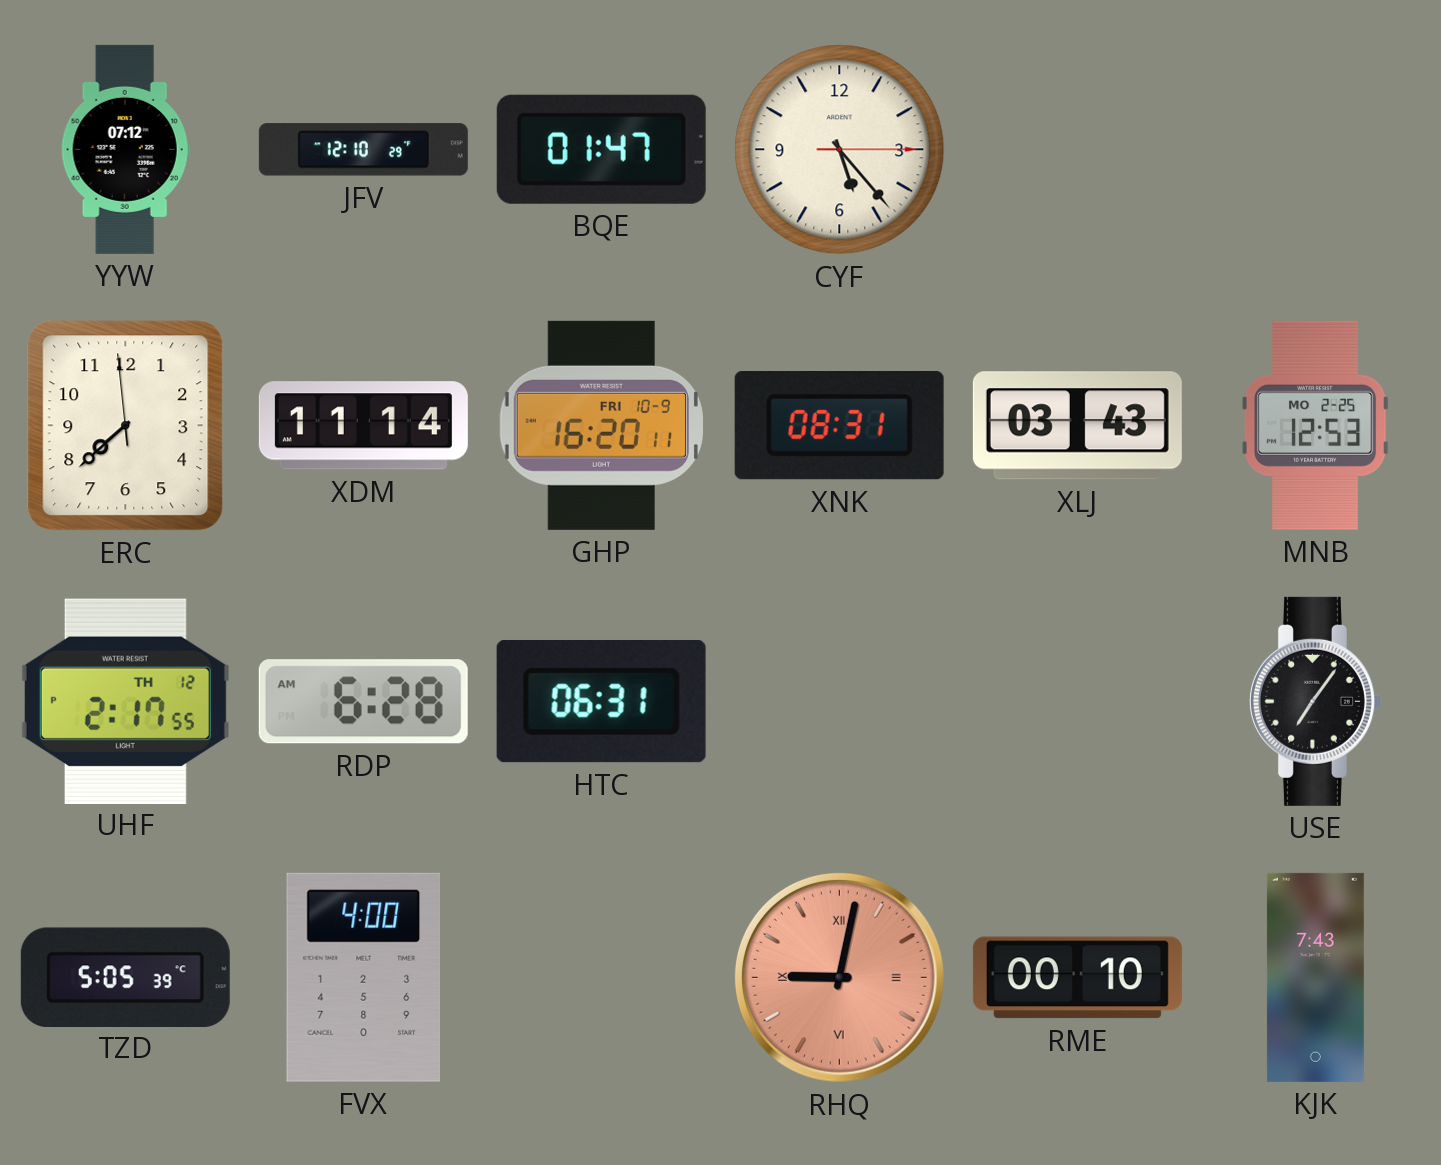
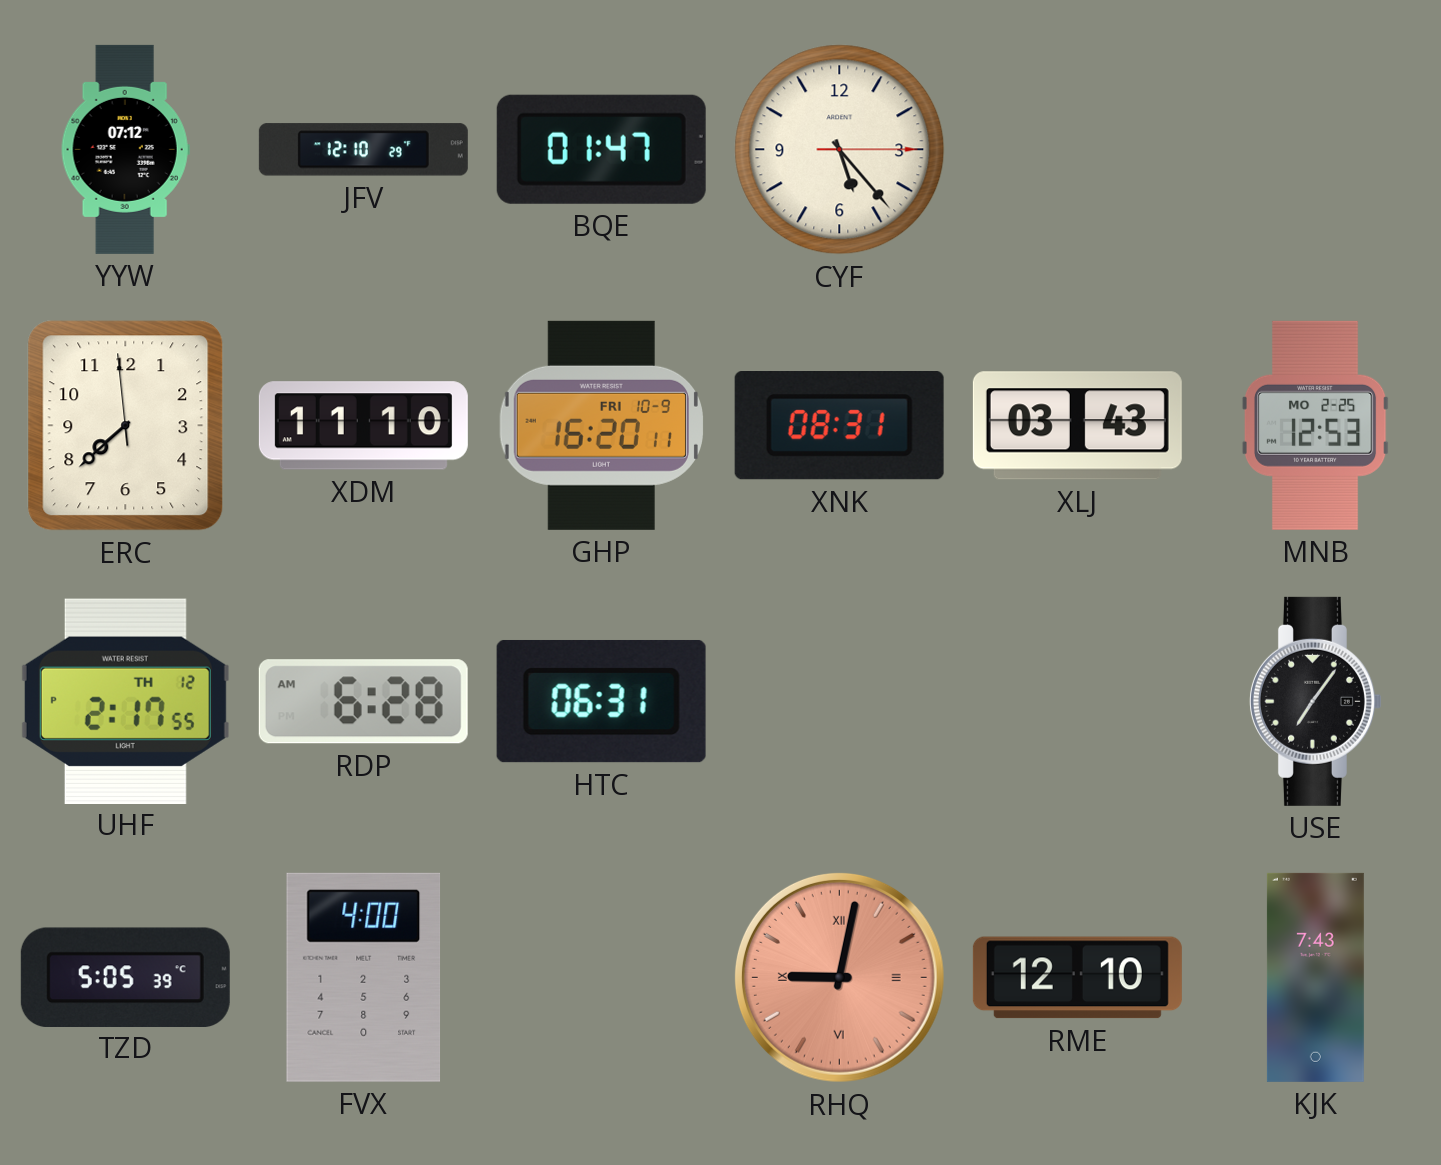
XDM: 11:14 -> 11:10 (363, 426)
RME: 00:10 -> 12:10 (1077, 978)
